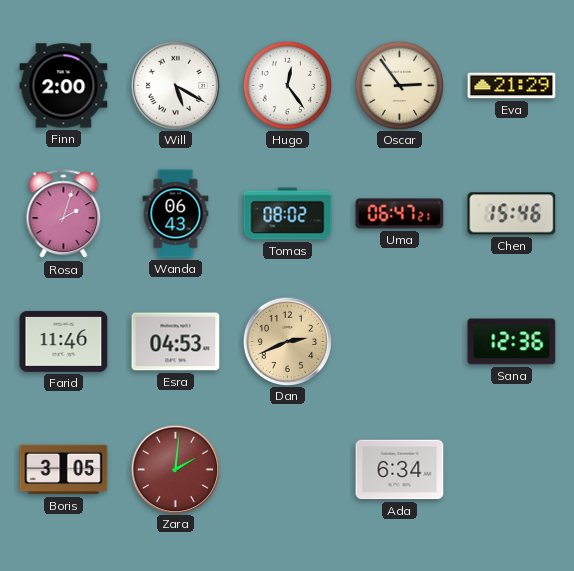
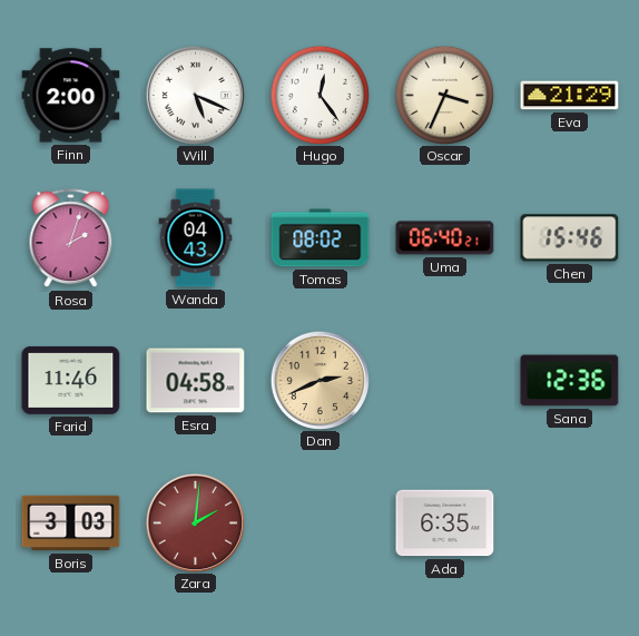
Will: 5:20 -> 5:19 (195, 95)
Oscar: 2:54 -> 3:34 (444, 95)
Wanda: 06:43 -> 04:43 (196, 238)
Uma: 06:47 -> 06:40 (445, 238)
Esra: 04:53 -> 04:58 (196, 381)
Boris: 3:05 -> 3:03 (71, 524)
Ada: 6:34 -> 6:35 (445, 524)
